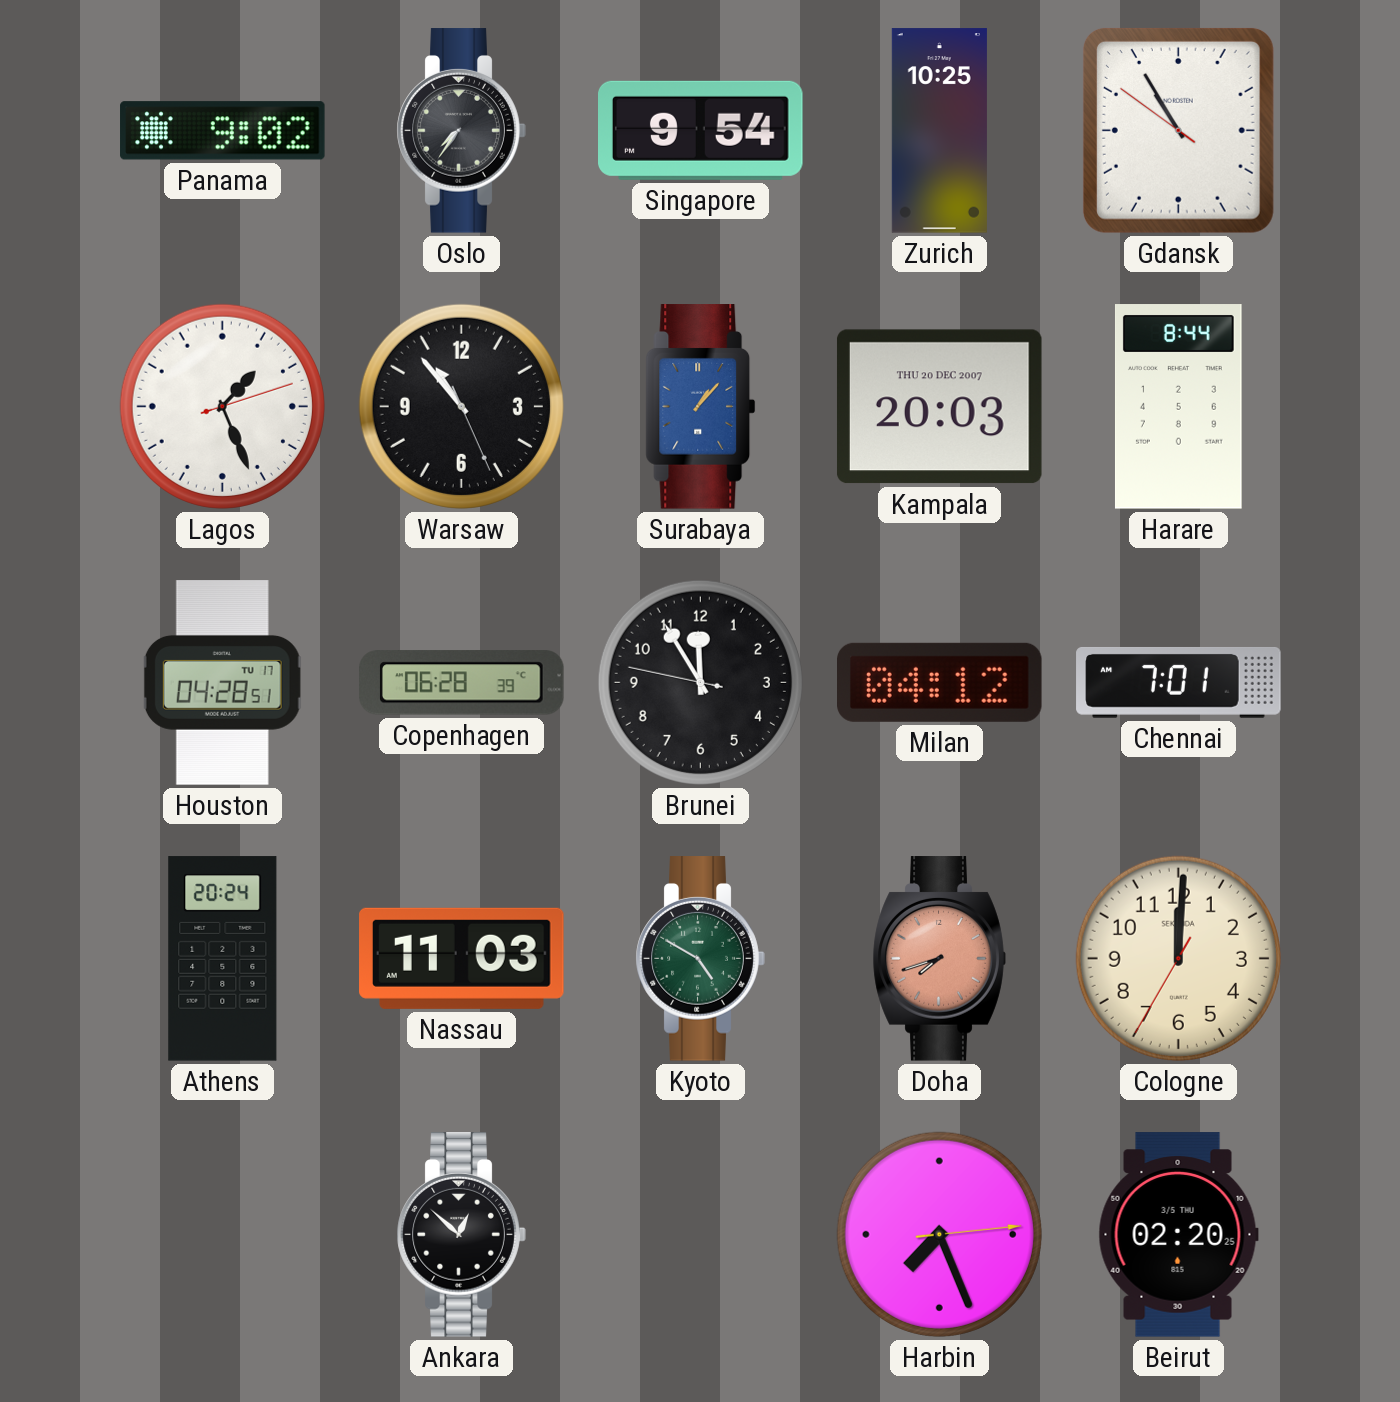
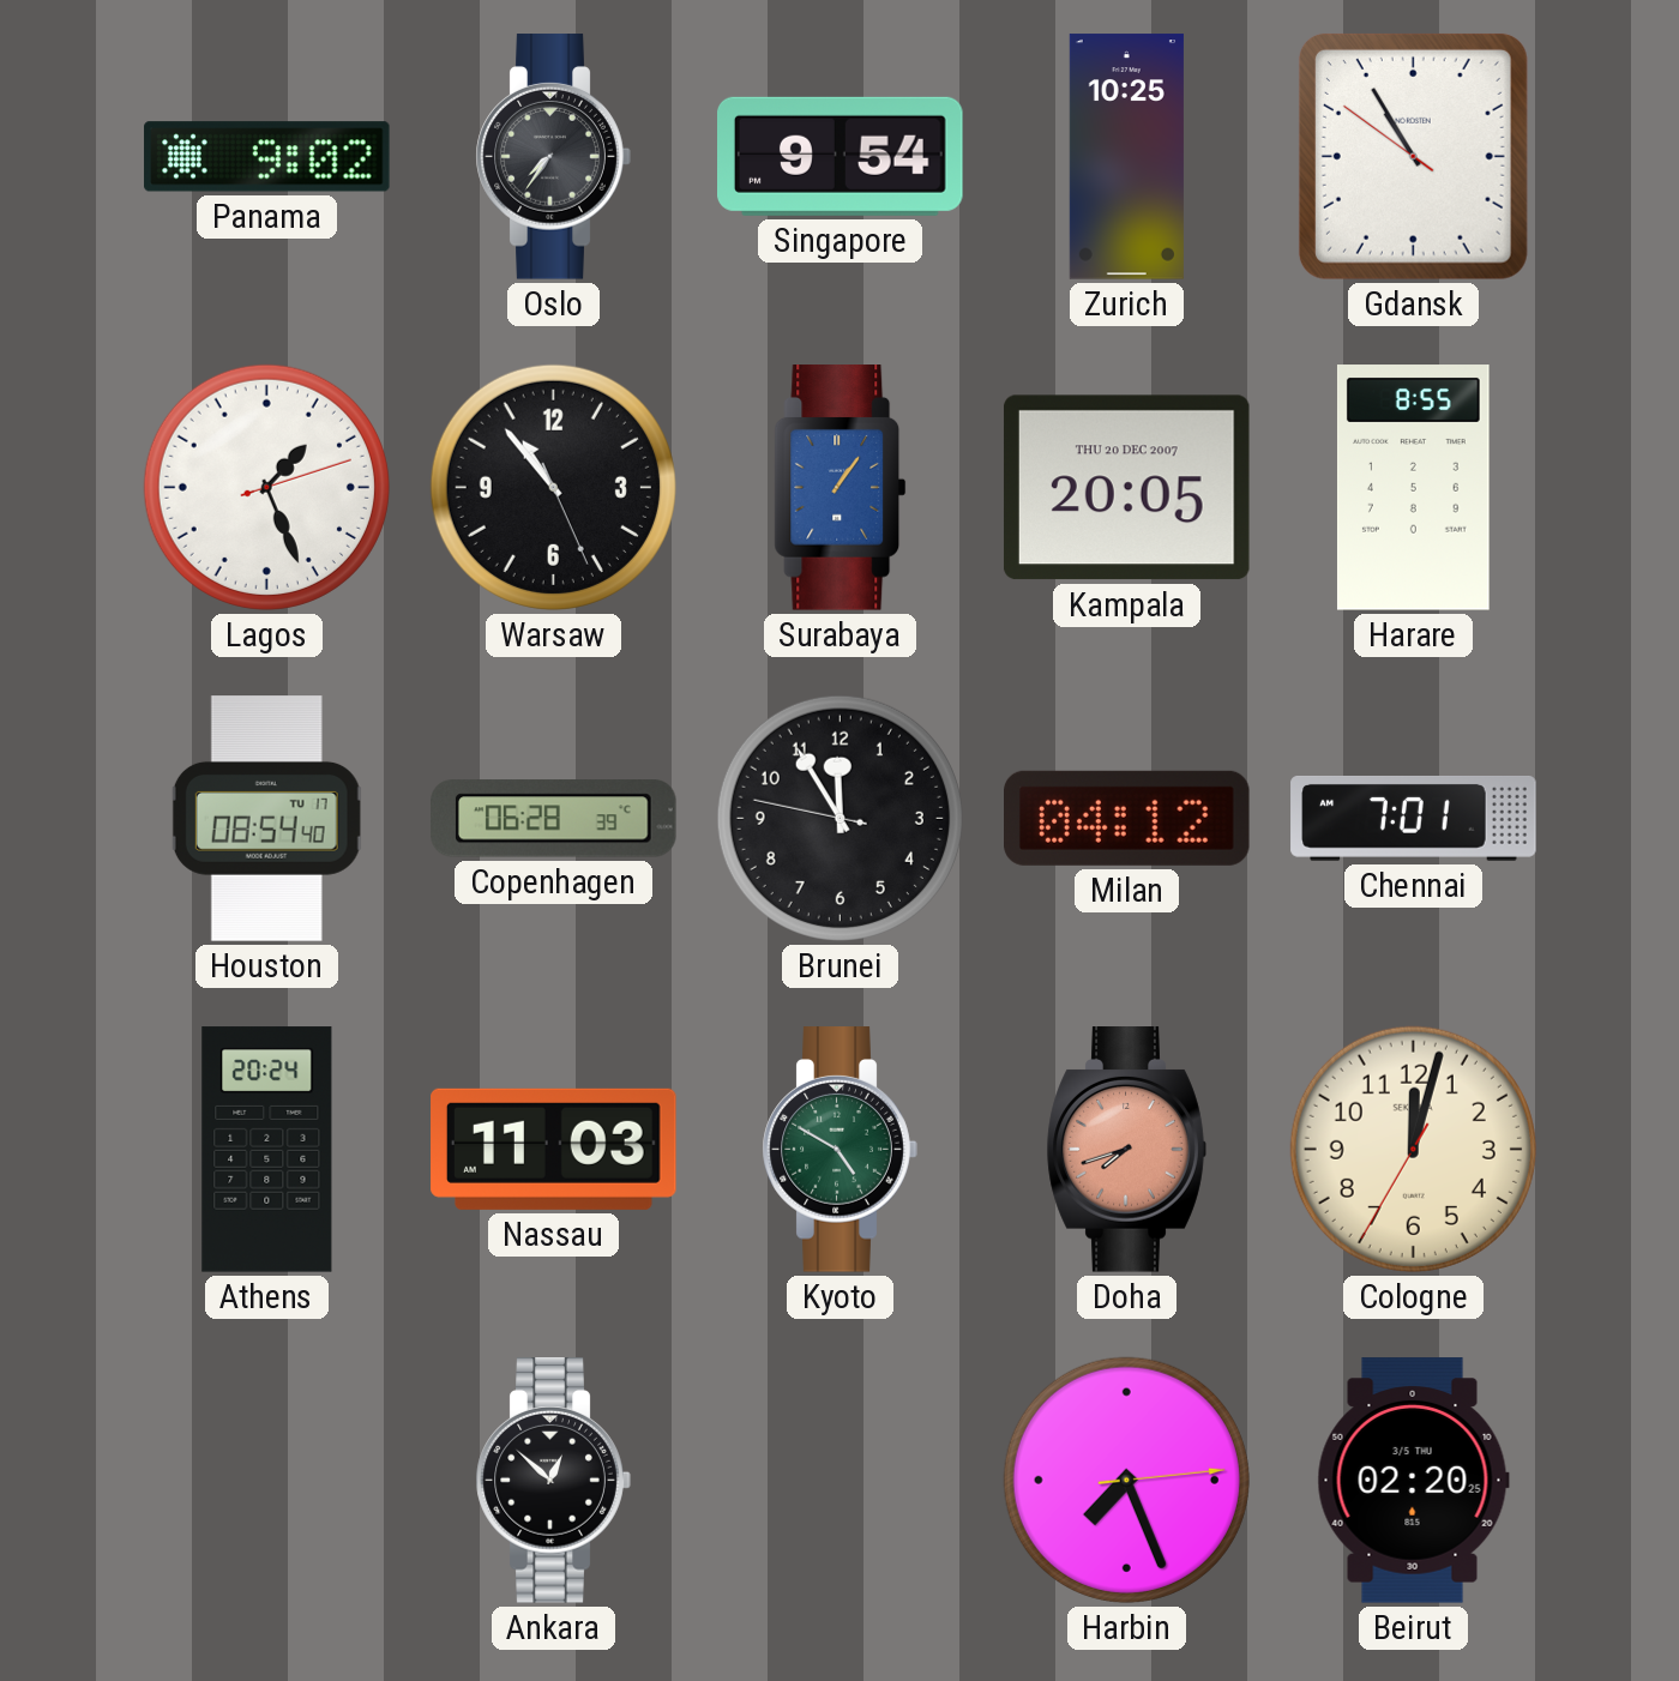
Surabaya: 1:07 -> 1:06 (841, 488)
Kampala: 20:03 -> 20:05 (1126, 488)
Harare: 8:44 -> 8:55 (1413, 488)
Houston: 04:28 -> 08:54 (267, 819)
Cologne: 12:00 -> 12:02 (1413, 1149)
